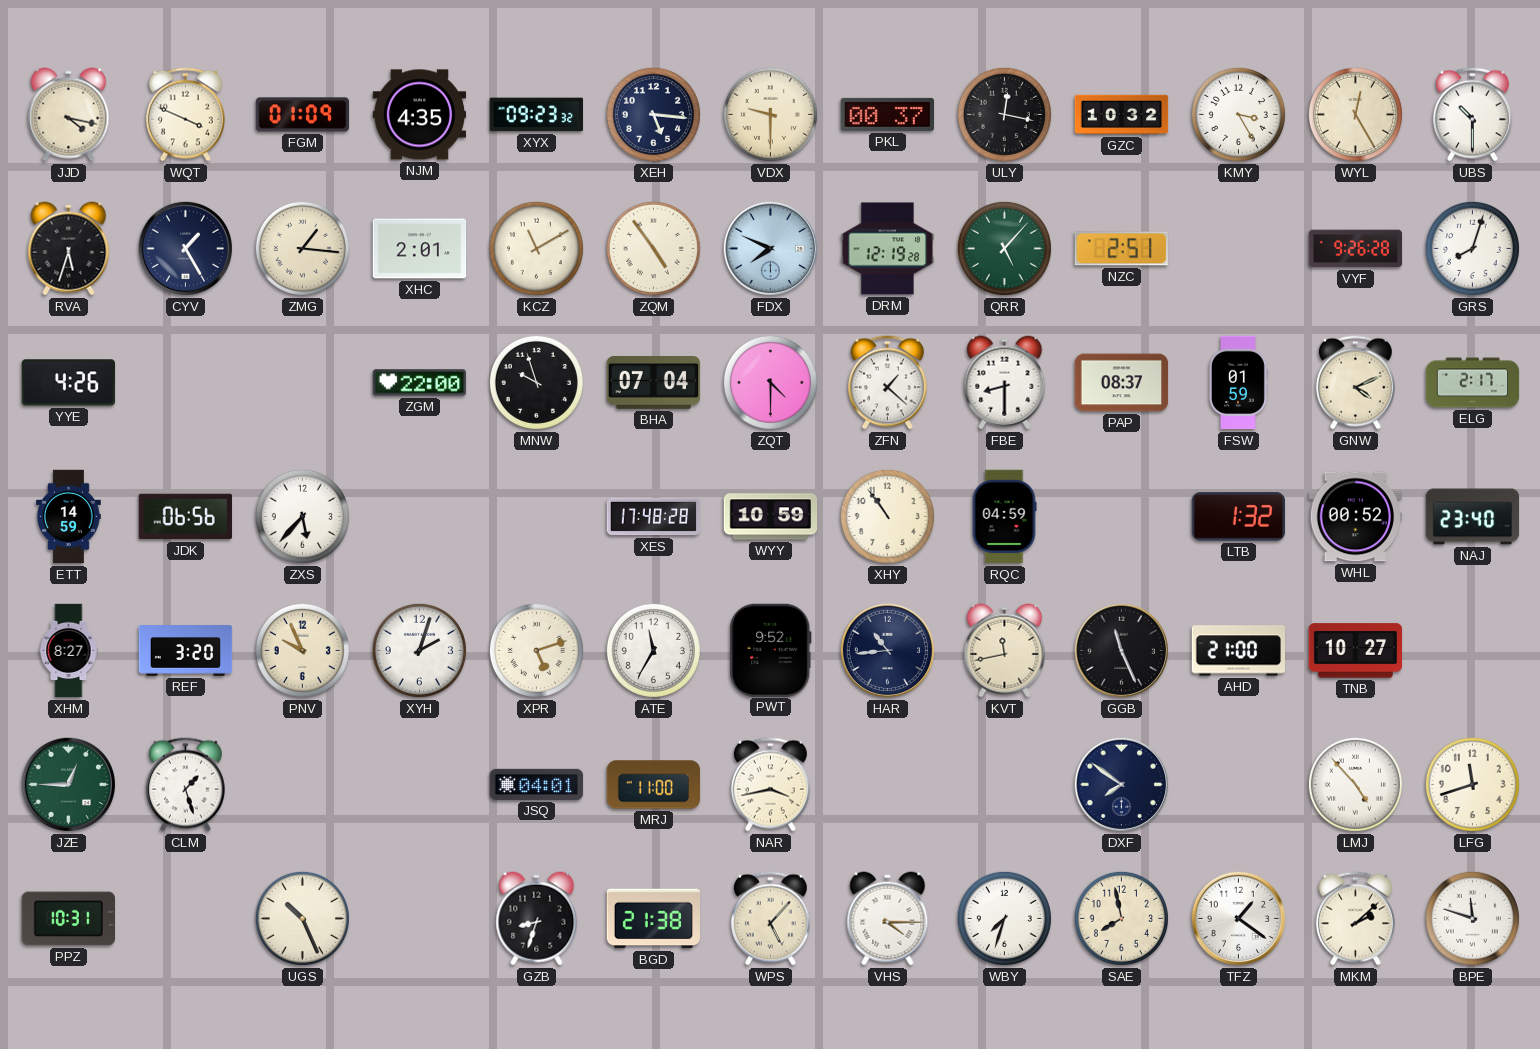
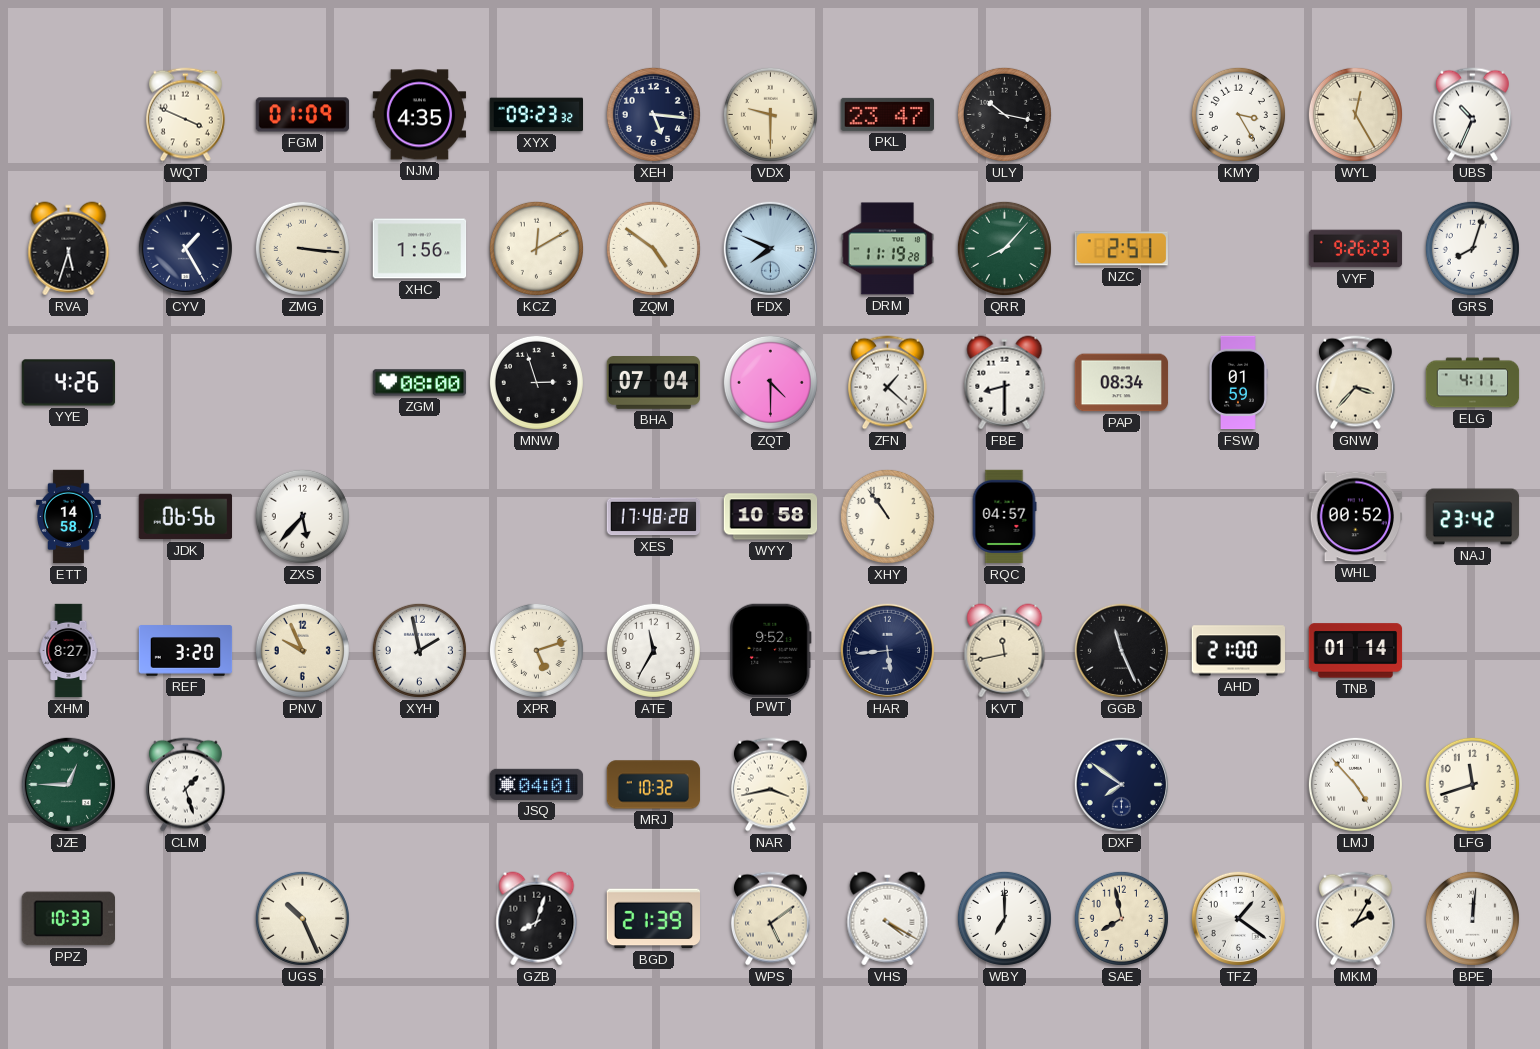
JJD: 4:17 -> none (69, 115)
PKL: 00:37 -> 23:47 (887, 114)
ULY: 12:17 -> 10:17 (1004, 114)
GZC: 10:32 -> none (1122, 115)
UBS: 10:30 -> 10:34 (1472, 115)
ZMG: 1:16 -> 3:16 (302, 248)
XHC: 2:01 -> 1:56 (420, 249)
KCZ: 11:10 -> 12:10 (536, 248)
ZQM: 4:54 -> 4:51 (653, 248)
DRM: 12:19 -> 11:19 (888, 249)
QRR: 5:07 -> 8:07 (1004, 248)
VYF: 9:26:28 -> 9:26:23 (1356, 249)
ZGM: 22:00 -> 08:00 (420, 383)
MNW: 9:57 -> 2:57 (536, 382)
PAP: 08:37 -> 08:34 (1122, 383)
GNW: 4:11 -> 3:37 (1355, 383)
ELG: 2:17 -> 4:11 (1473, 383)
ETT: 14:59 -> 14:58 (69, 517)
WYY: 10:59 -> 10:58 (771, 517)
RQC: 04:59 -> 04:57 (1004, 517)
LTB: 1:32 -> none (1238, 517)
NAJ: 23:40 -> 23:42 (1473, 517)
XYH: 2:03 -> 1:58 (419, 650)
HAR: 10:44 -> 5:44 (887, 650)
TNB: 10:27 -> 01:14 (1356, 651)
MRJ: 11:00 -> 10:32 (654, 785)
PPZ: 10:31 -> 10:33 (68, 919)
GZB: 8:33 -> 8:03 (537, 919)
BGD: 21:38 -> 21:39 (654, 919)
WPS: 5:07 -> 5:09 (770, 919)
VHS: 4:15 -> 4:20 (888, 919)
WBY: 7:33 -> 7:00 (1004, 918)
MKM: 2:08 -> 2:05 (1355, 919)
BPE: 11:48 -> 12:01 (1472, 918)
